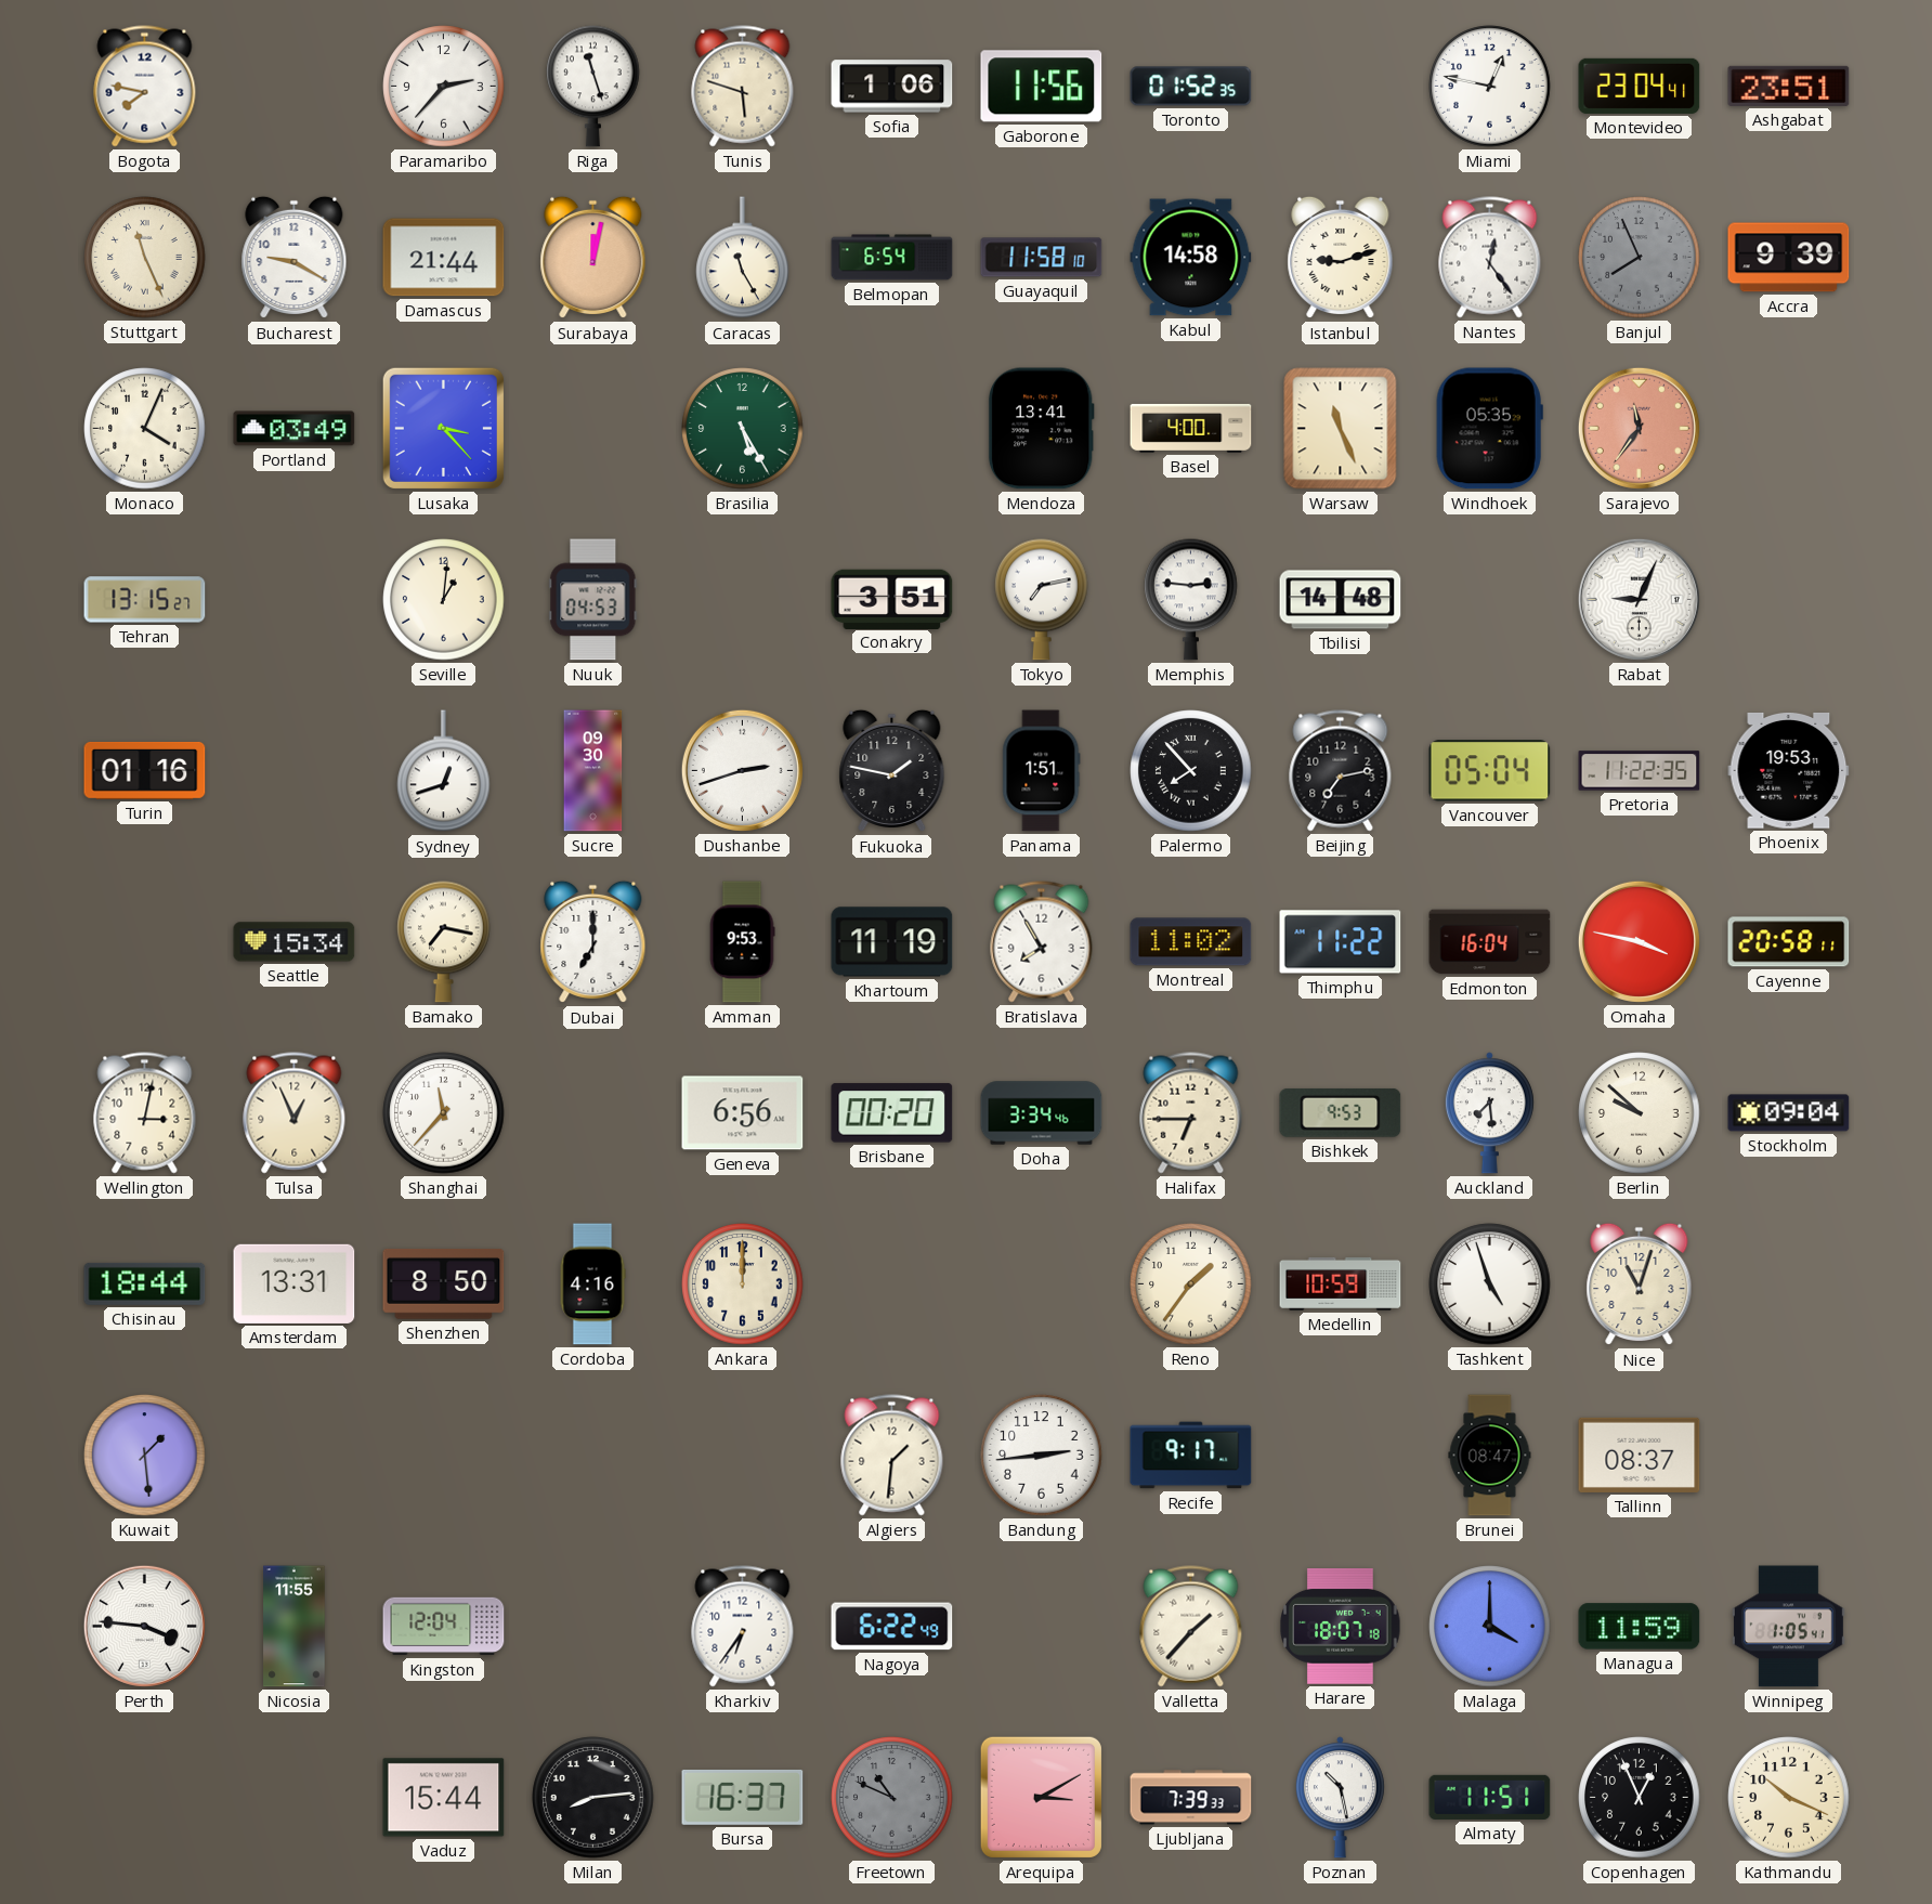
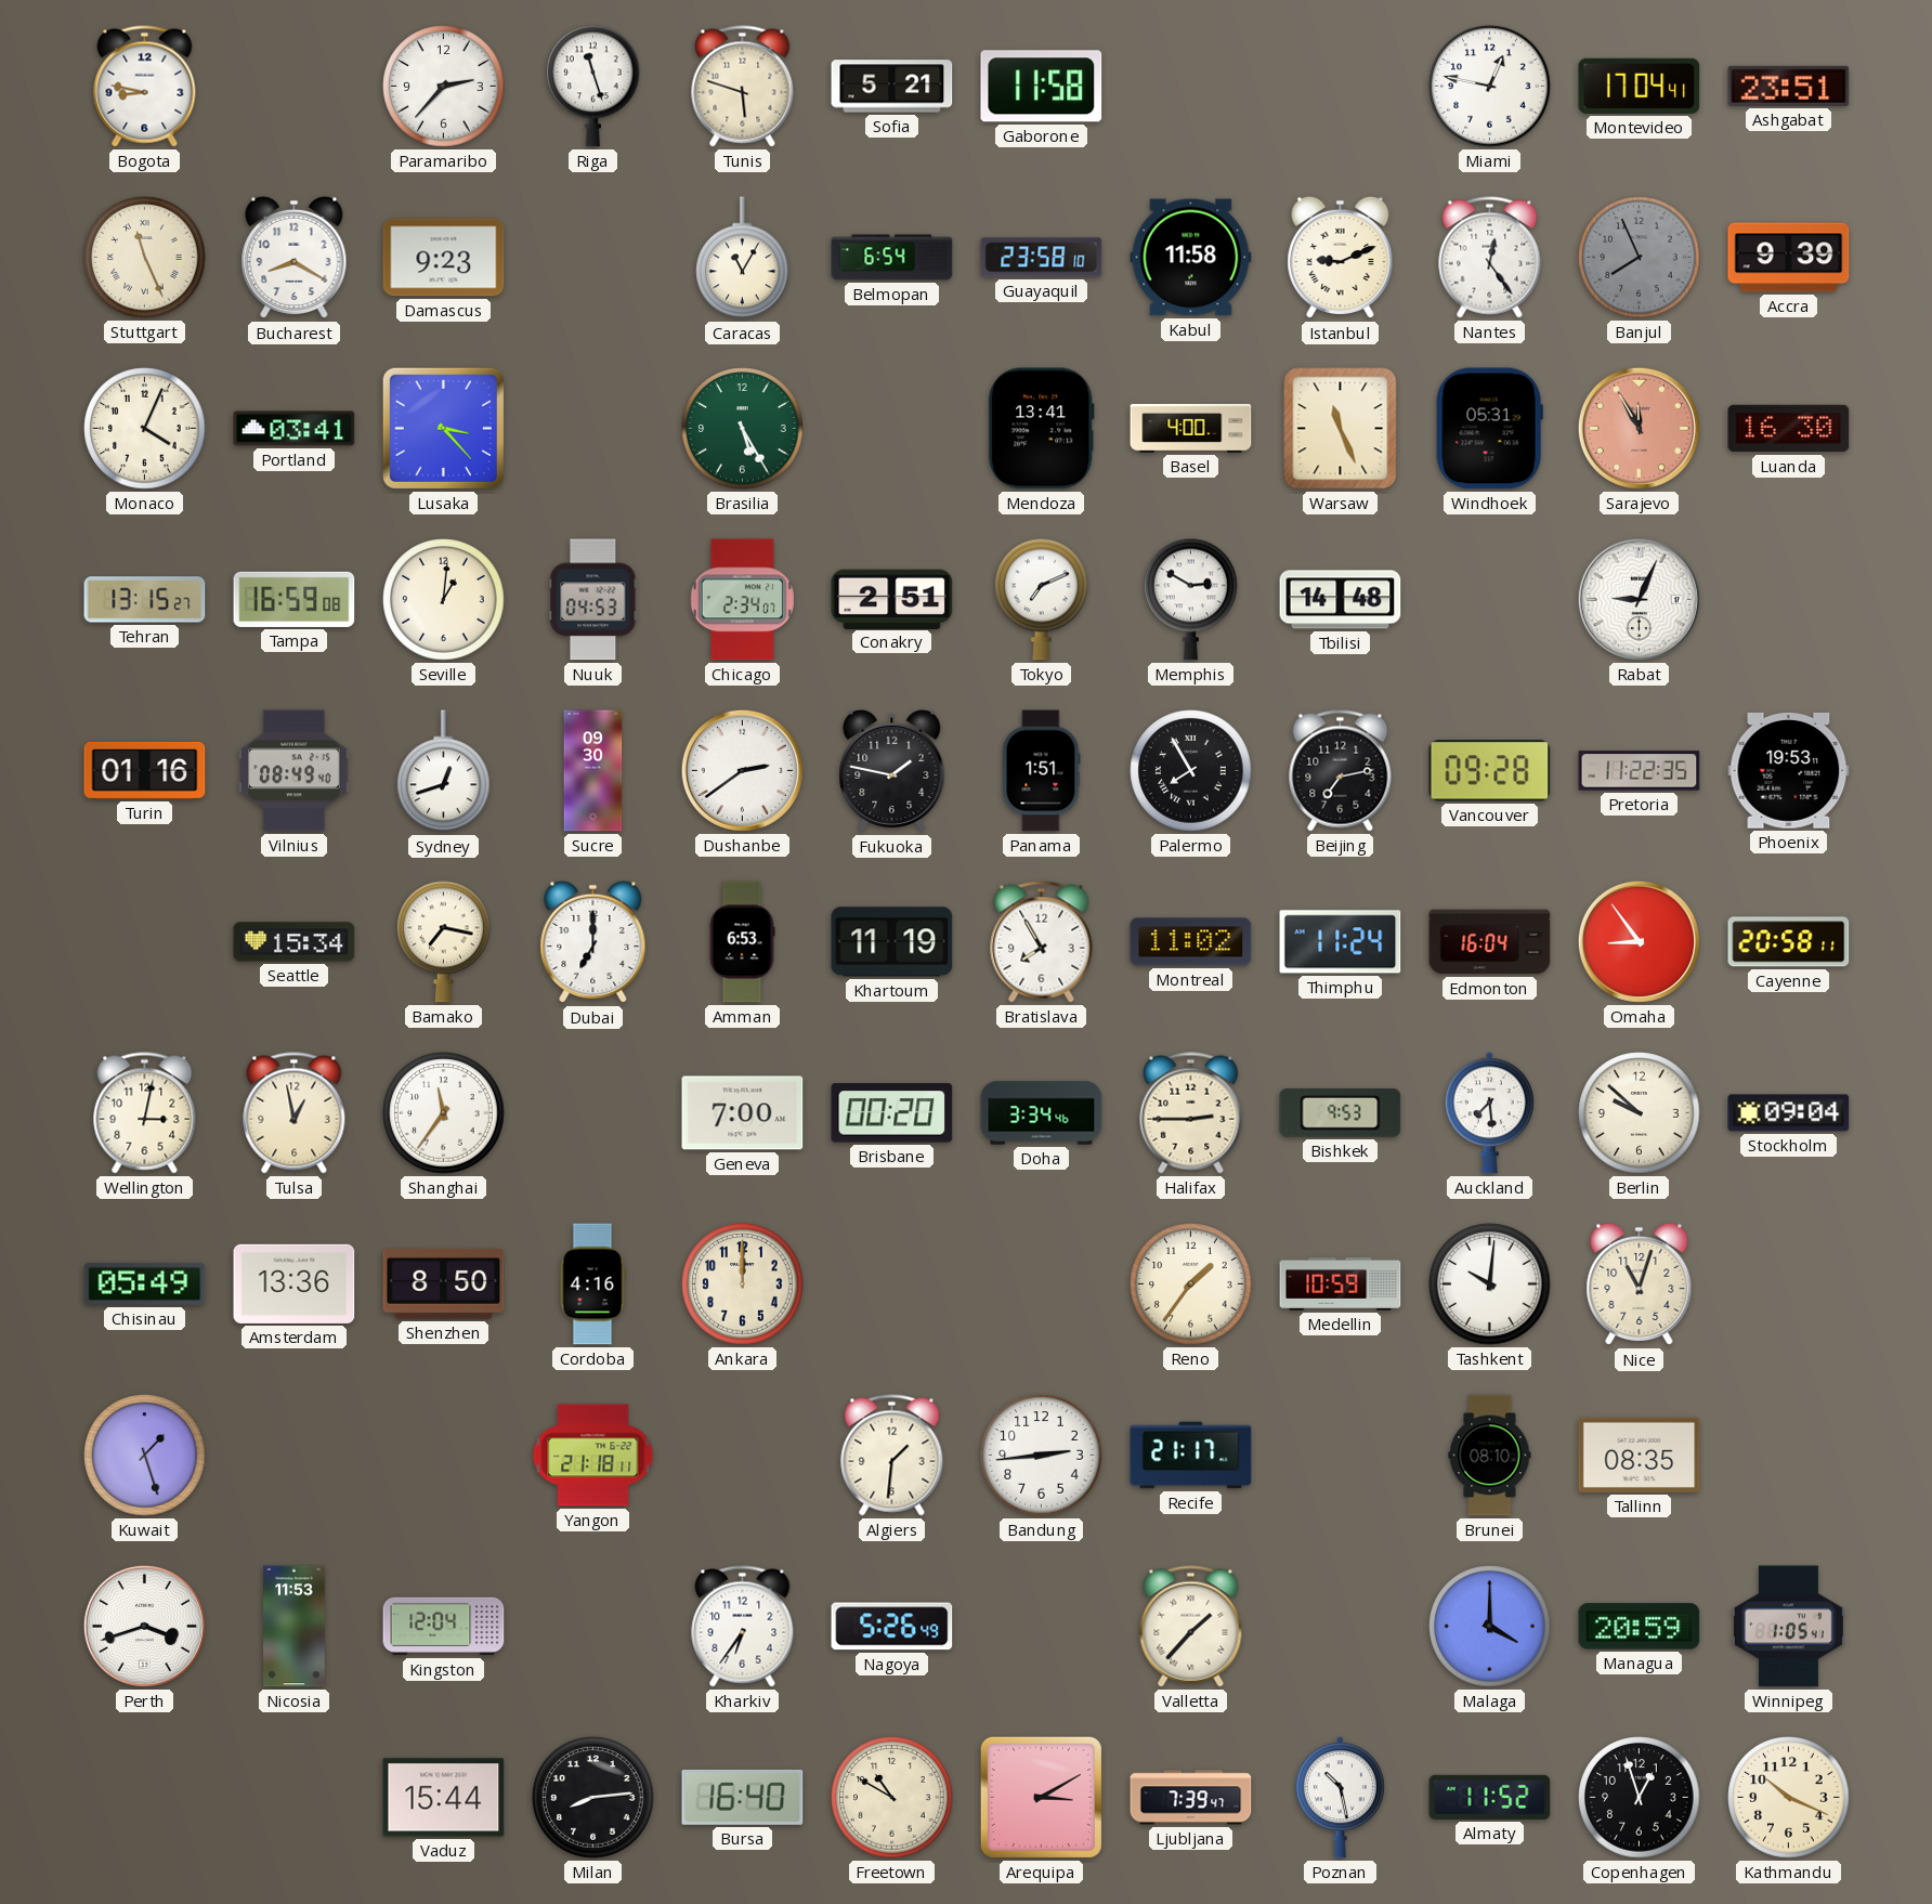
Bogota: 7:47 -> 8:47 (145, 87)
Sofia: 1:06 -> 5:21 (892, 87)
Gaborone: 11:56 -> 11:58 (1042, 87)
Toronto: 01:52 -> none (1191, 87)
Montevideo: 23:04 -> 17:04 (1640, 86)
Bucharest: 9:20 -> 8:20 (295, 258)
Damascus: 21:44 -> 9:23 (444, 258)
Surabaya: 12:02 -> none (593, 258)
Caracas: 11:25 -> 11:05 (743, 258)
Guayaquil: 11:58 -> 23:58 (1042, 258)
Kabul: 14:58 -> 11:58 (1191, 258)
Istanbul: 9:12 -> 9:11 (1341, 258)
Portland: 03:49 -> 03:41 (295, 429)
Windhoek: 05:35 -> 05:31 (1489, 429)
Sarajevo: 11:36 -> 11:55 (1639, 428)
Luanda: none -> 16:30 (1789, 429)
Tampa: none -> 16:59 (295, 599)
Chicago: none -> 2:34 (742, 600)
Conakry: 3:51 -> 2:51 (892, 599)
Tokyo: 7:13 -> 7:11 (1042, 599)
Memphis: 2:46 -> 2:50 (1191, 599)
Vilnius: none -> 08:49 (295, 771)
Dushanbe: 2:42 -> 2:39 (742, 770)
Palermo: 7:53 -> 7:55 (1191, 771)
Vancouver: 05:04 -> 09:28 (1490, 771)
Amman: 9:53 -> 6:53 (742, 942)
Thimphu: 11:22 -> 11:24 (1341, 942)
Omaha: 3:47 -> 8:54 (1639, 941)
Tulsa: 12:56 -> 12:58 (295, 1113)
Shanghai: 11:37 -> 11:36 (444, 1113)
Geneva: 6:56 -> 7:00 (743, 1113)
Halifax: 6:45 -> 2:45 (1191, 1113)
Chisinau: 18:44 -> 05:49 (145, 1283)
Amsterdam: 13:31 -> 13:36 (295, 1283)
Tashkent: 4:57 -> 10:01 (1490, 1284)
Kuwait: 1:29 -> 1:27 (145, 1456)
Yangon: none -> 21:18 (593, 1456)
Recife: 9:17 -> 21:17 (1191, 1456)
Brunei: 08:47 -> 08:10 (1490, 1456)
Tallinn: 08:37 -> 08:35 (1640, 1455)
Perth: 3:46 -> 3:42 (144, 1626)
Nicosia: 11:55 -> 11:53 (295, 1627)
Nagoya: 6:22 -> 5:26 (892, 1627)
Harare: 18:07 -> none (1341, 1627)
Managua: 11:59 -> 20:59 (1640, 1627)
Bursa: 16:37 -> 16:40 (743, 1797)
Freetown: 10:49 -> 10:50 (892, 1798)
Freetown dial: grey -> cream (892, 1798)
Ljubljana: 7:39:33 -> 7:39:47 (1191, 1798)
Almaty: 11:51 -> 11:52 (1490, 1797)
Copenhagen: 12:56 -> 12:57 (1640, 1798)
